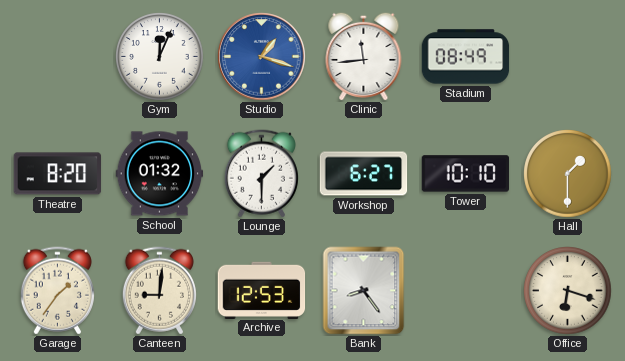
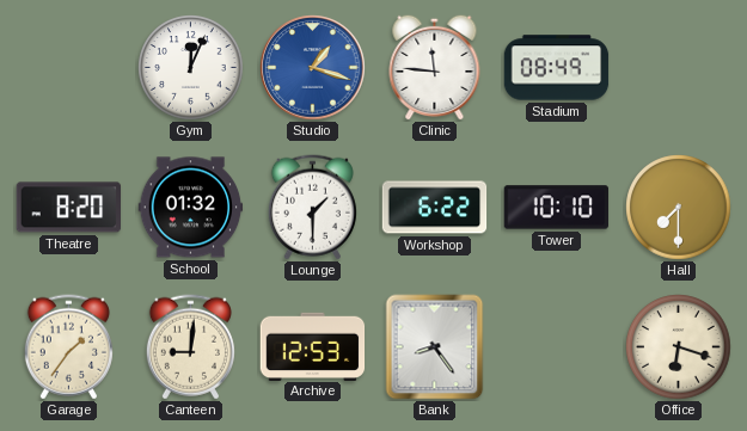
Clinic: 11:44 -> 11:46 (435, 67)
Workshop: 6:27 -> 6:22 (435, 208)
Hall: 1:30 -> 7:30 (679, 208)
